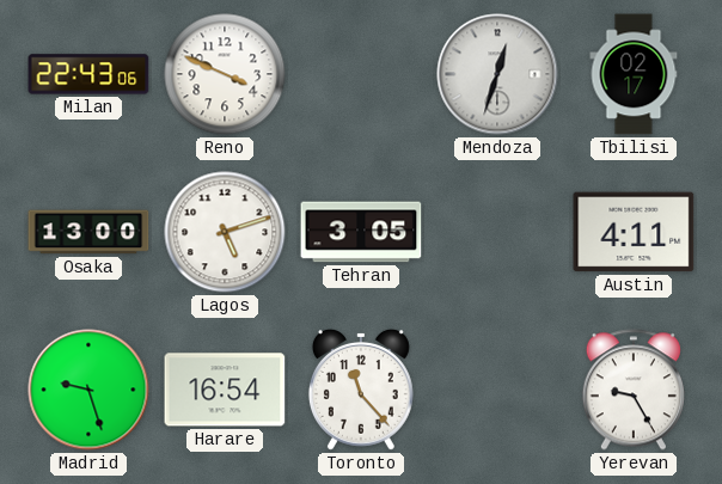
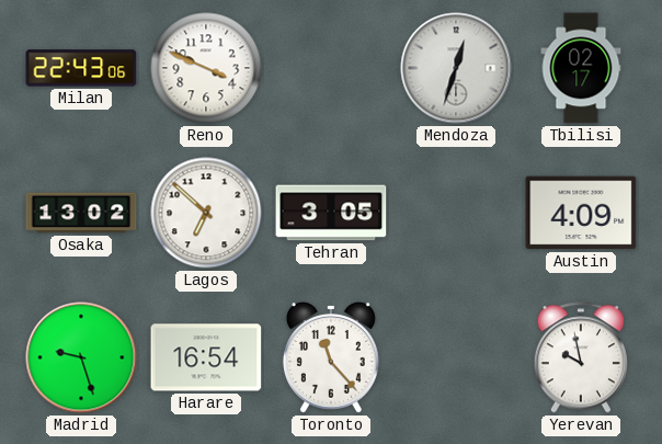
Osaka: 13:00 -> 13:02 (81, 213)
Lagos: 5:12 -> 6:52 (206, 213)
Austin: 4:11 -> 4:09 (581, 213)
Yerevan: 9:25 -> 9:58 (581, 357)
